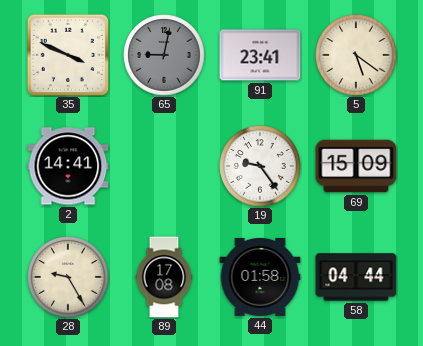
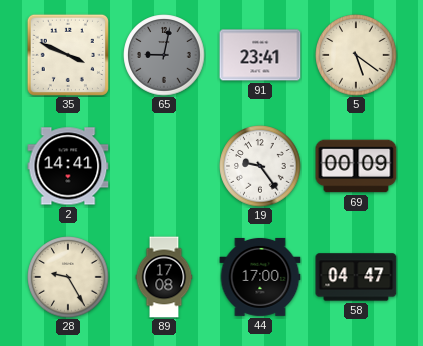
69: 15:09 -> 00:09 (356, 166)
44: 01:58 -> 17:00 (260, 277)
58: 04:44 -> 04:47 (356, 277)
